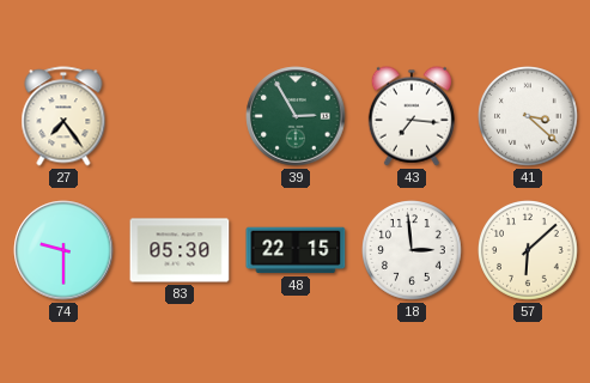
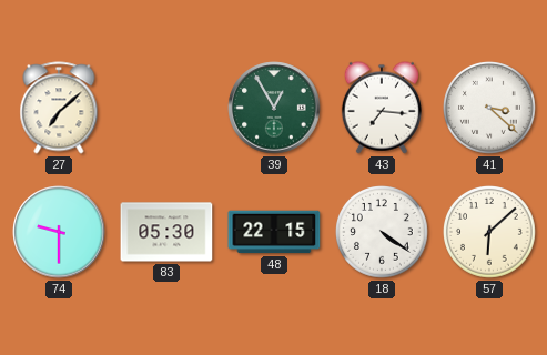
27: 7:24 -> 7:08 (59, 108)
39: 2:55 -> 12:55 (274, 108)
18: 2:59 -> 4:21 (383, 233)
